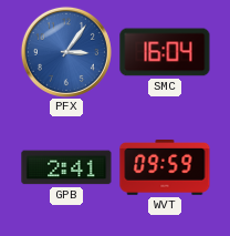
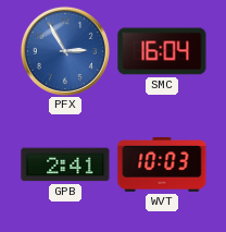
PFX: 3:06 -> 2:55 (65, 51)
WVT: 09:59 -> 10:03 (162, 164)
